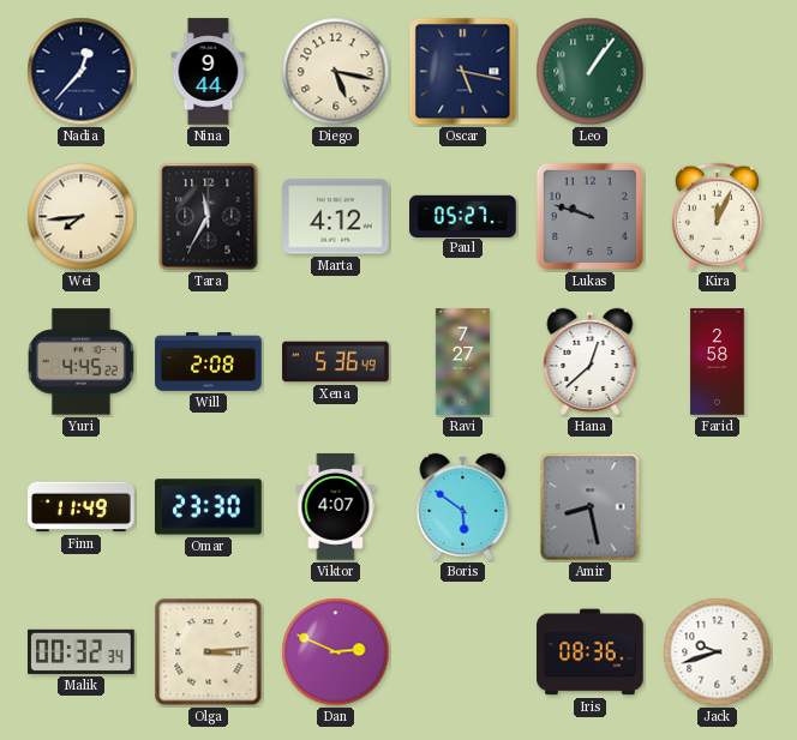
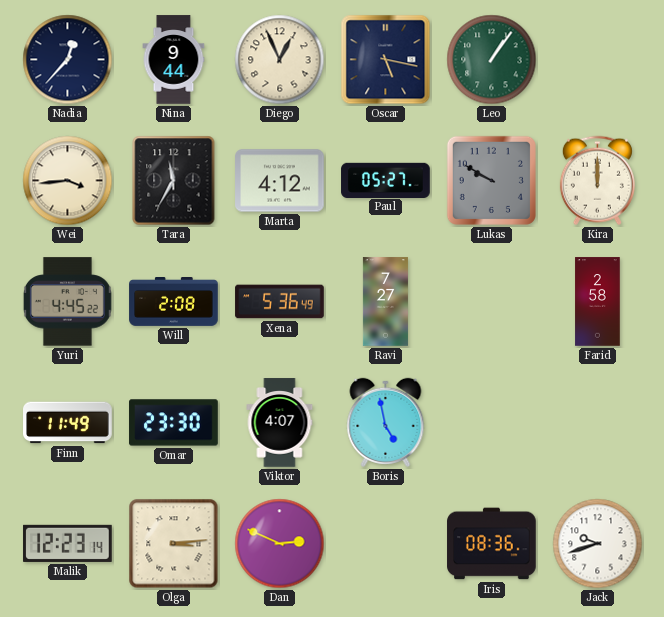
Diego: 5:17 -> 12:56 (280, 60)
Wei: 7:44 -> 3:44 (68, 181)
Lukas: 9:48 -> 9:50 (491, 180)
Kira: 12:04 -> 12:00 (597, 181)
Hana: 12:38 -> none (591, 361)
Boris: 5:51 -> 4:58 (386, 422)
Amir: 8:28 -> none (591, 507)
Malik: 00:32 -> 12:23 (68, 543)
